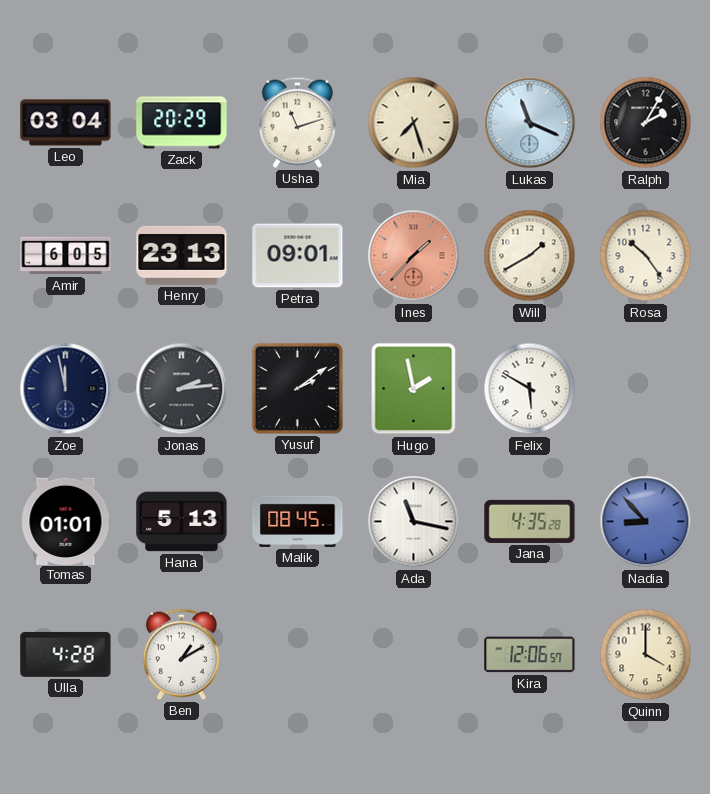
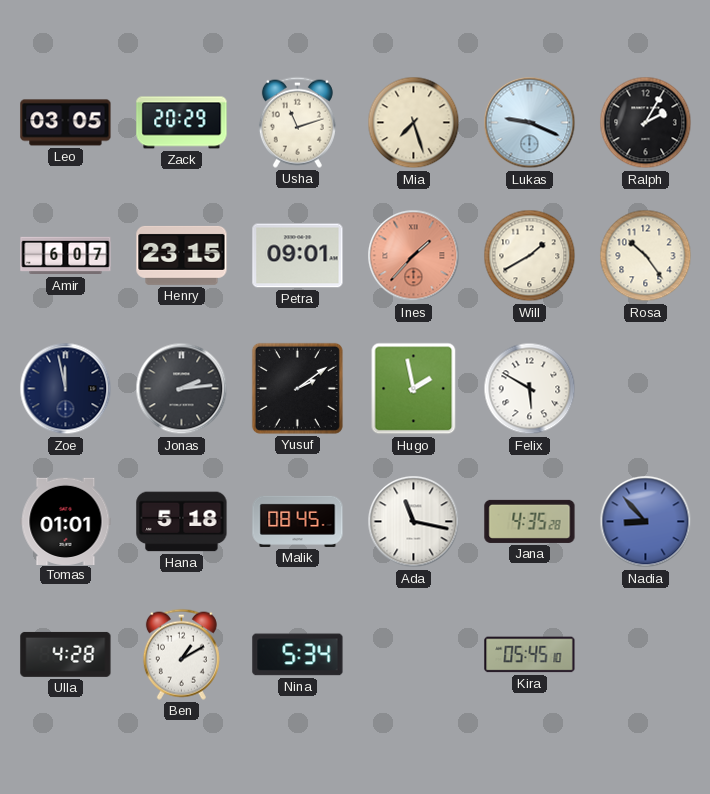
Leo: 03:04 -> 03:05 (66, 123)
Lukas: 11:19 -> 9:19 (530, 123)
Amir: 6:05 -> 6:07 (66, 256)
Henry: 23:13 -> 23:15 (182, 255)
Hana: 5:13 -> 5:18 (182, 522)
Nina: none -> 5:34 (298, 655)
Kira: 12:06 -> 05:45 (530, 655)
Quinn: 4:00 -> none (646, 655)
